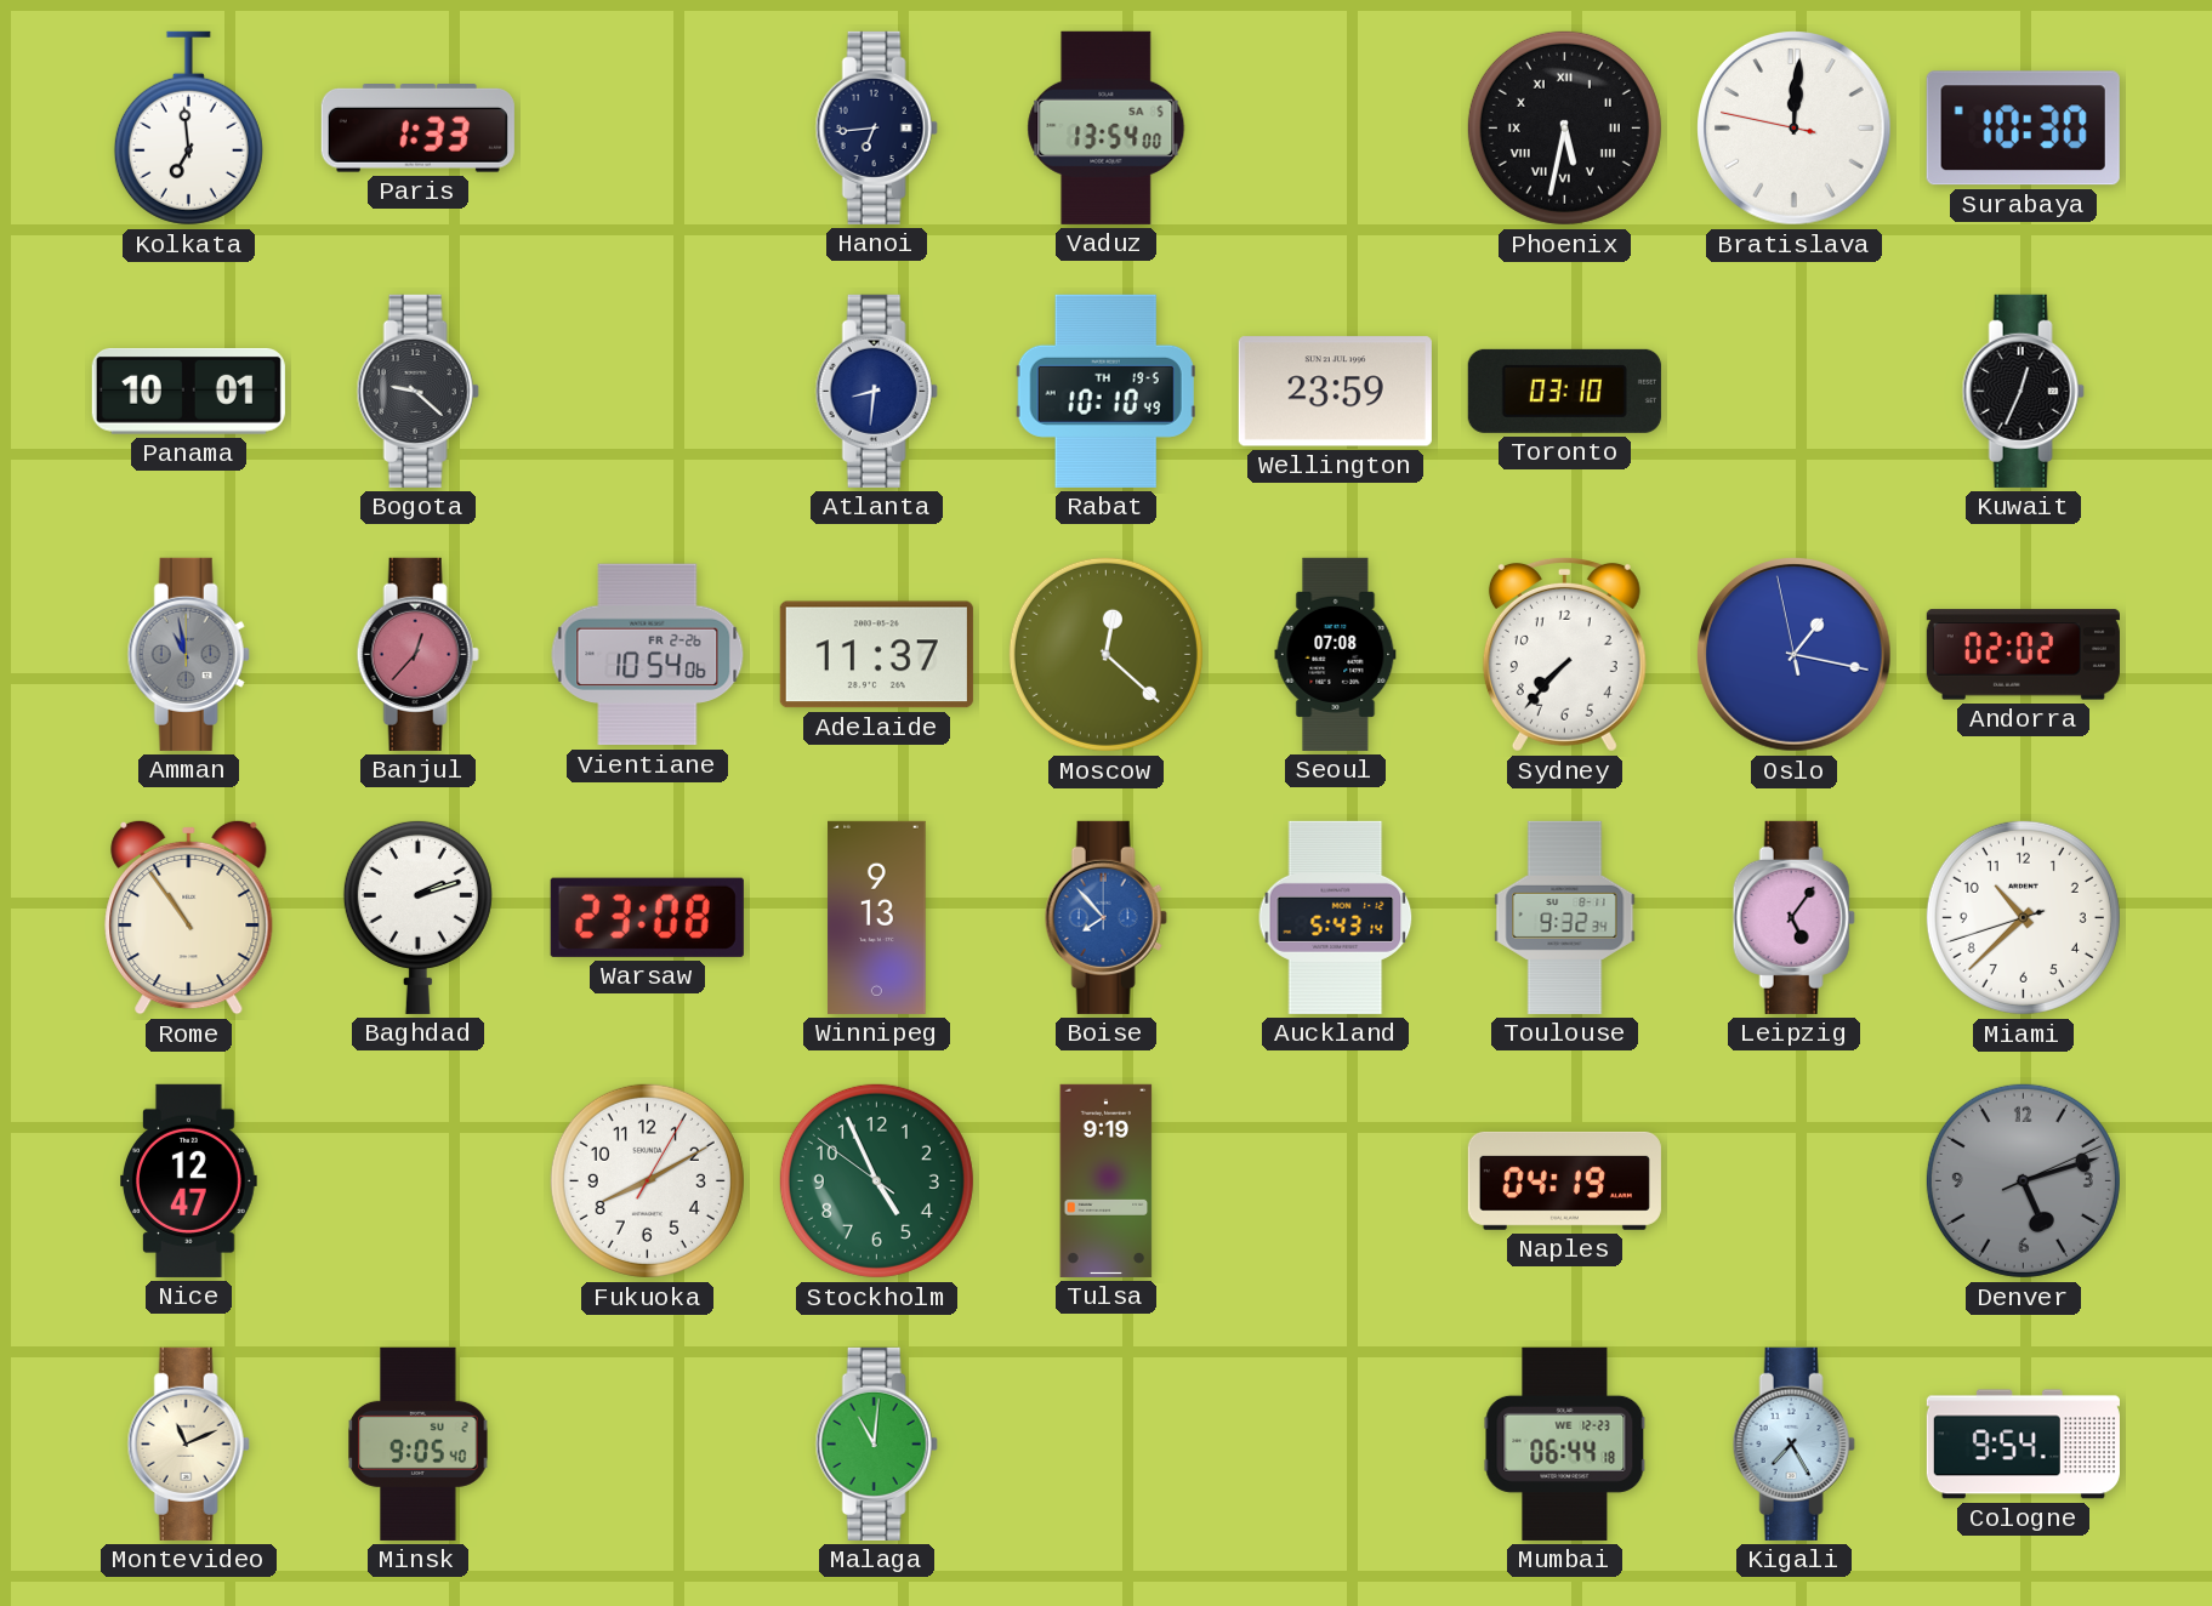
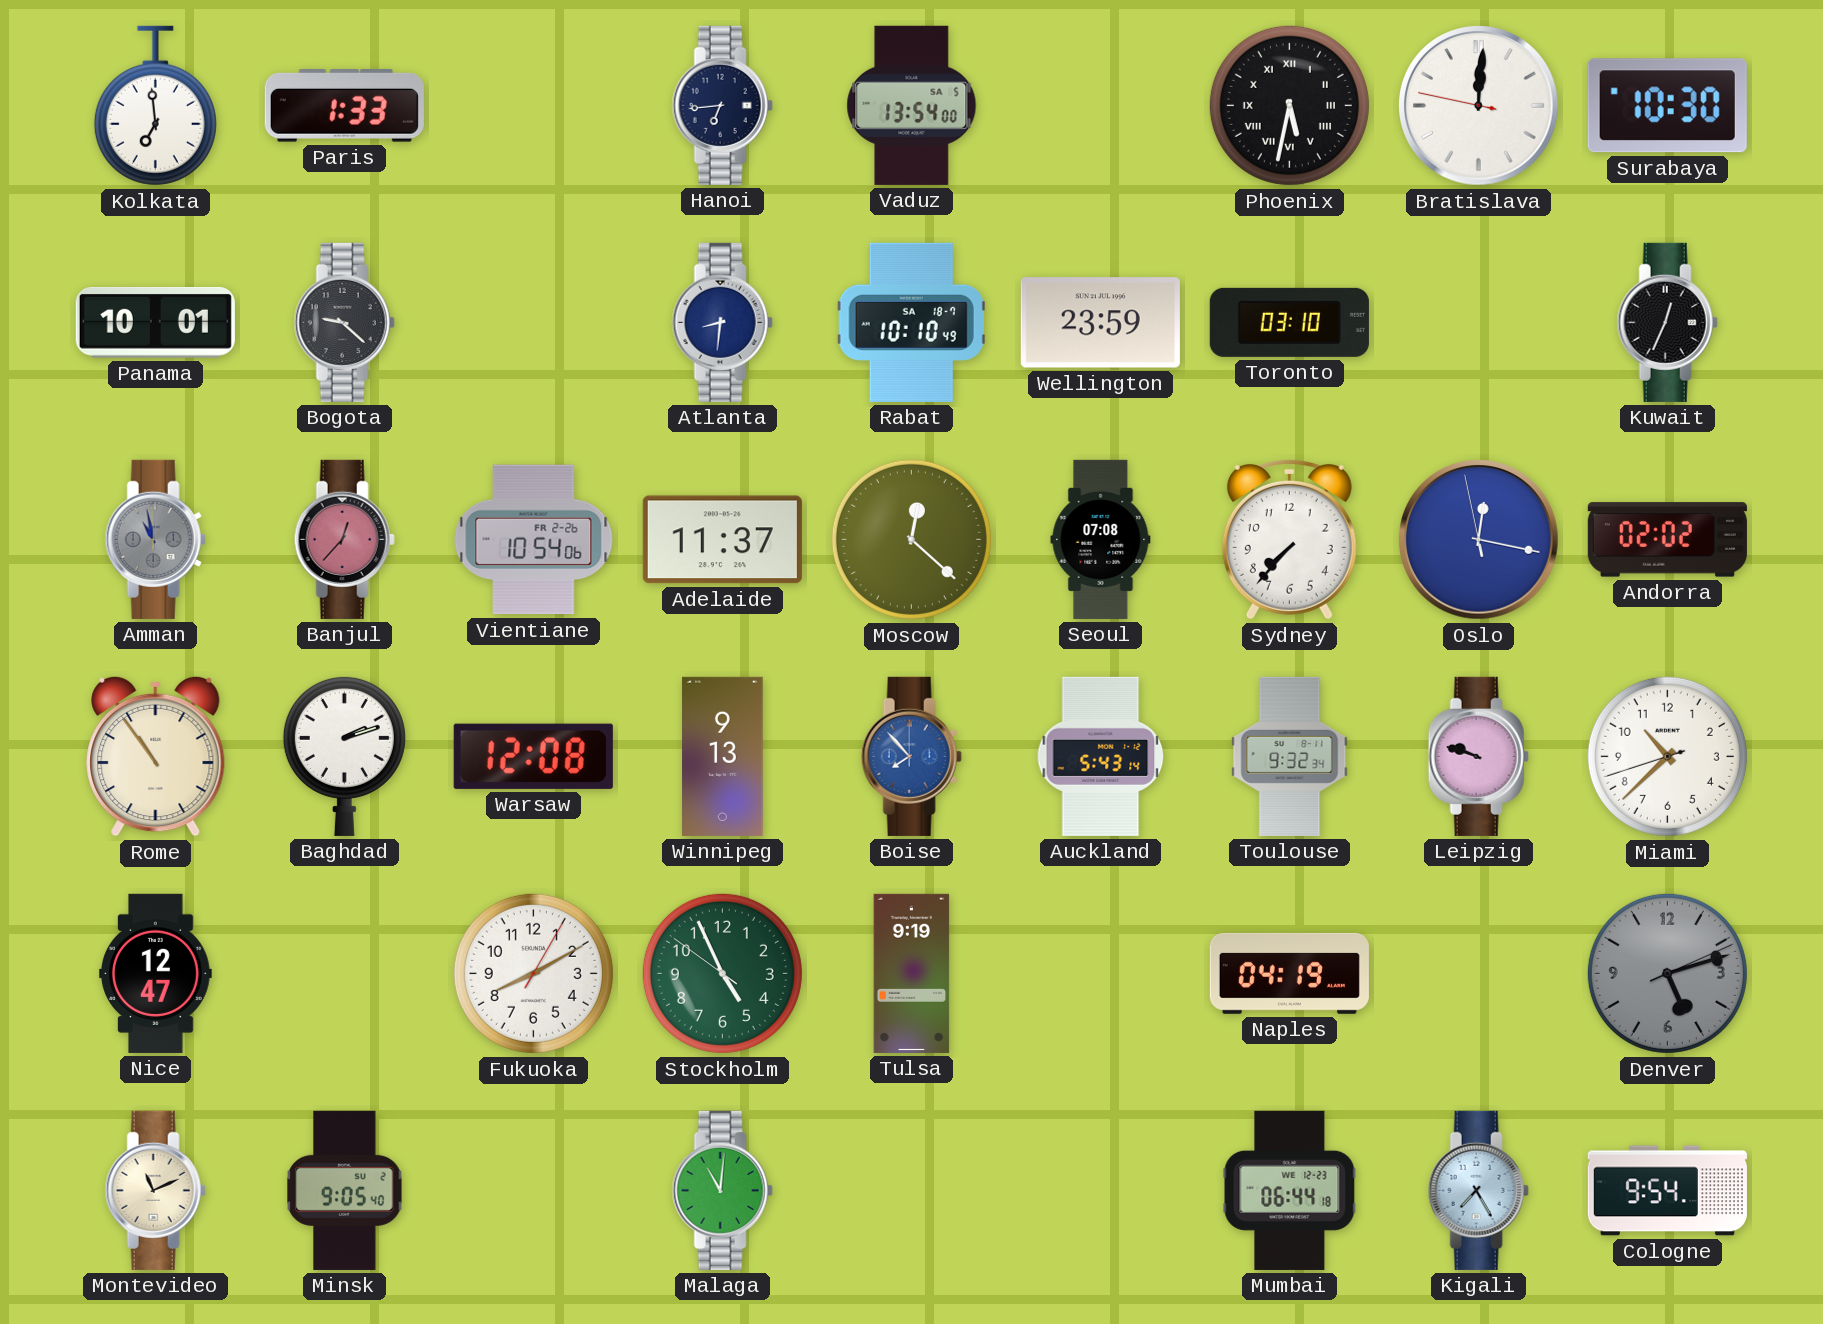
Rabat date: TH 19-5 -> SA 18-7 (911, 322)
Oslo: 1:16 -> 12:16 (1479, 540)
Warsaw: 23:08 -> 12:08 (533, 756)
Leipzig: 5:06 -> 9:48 (1478, 756)
